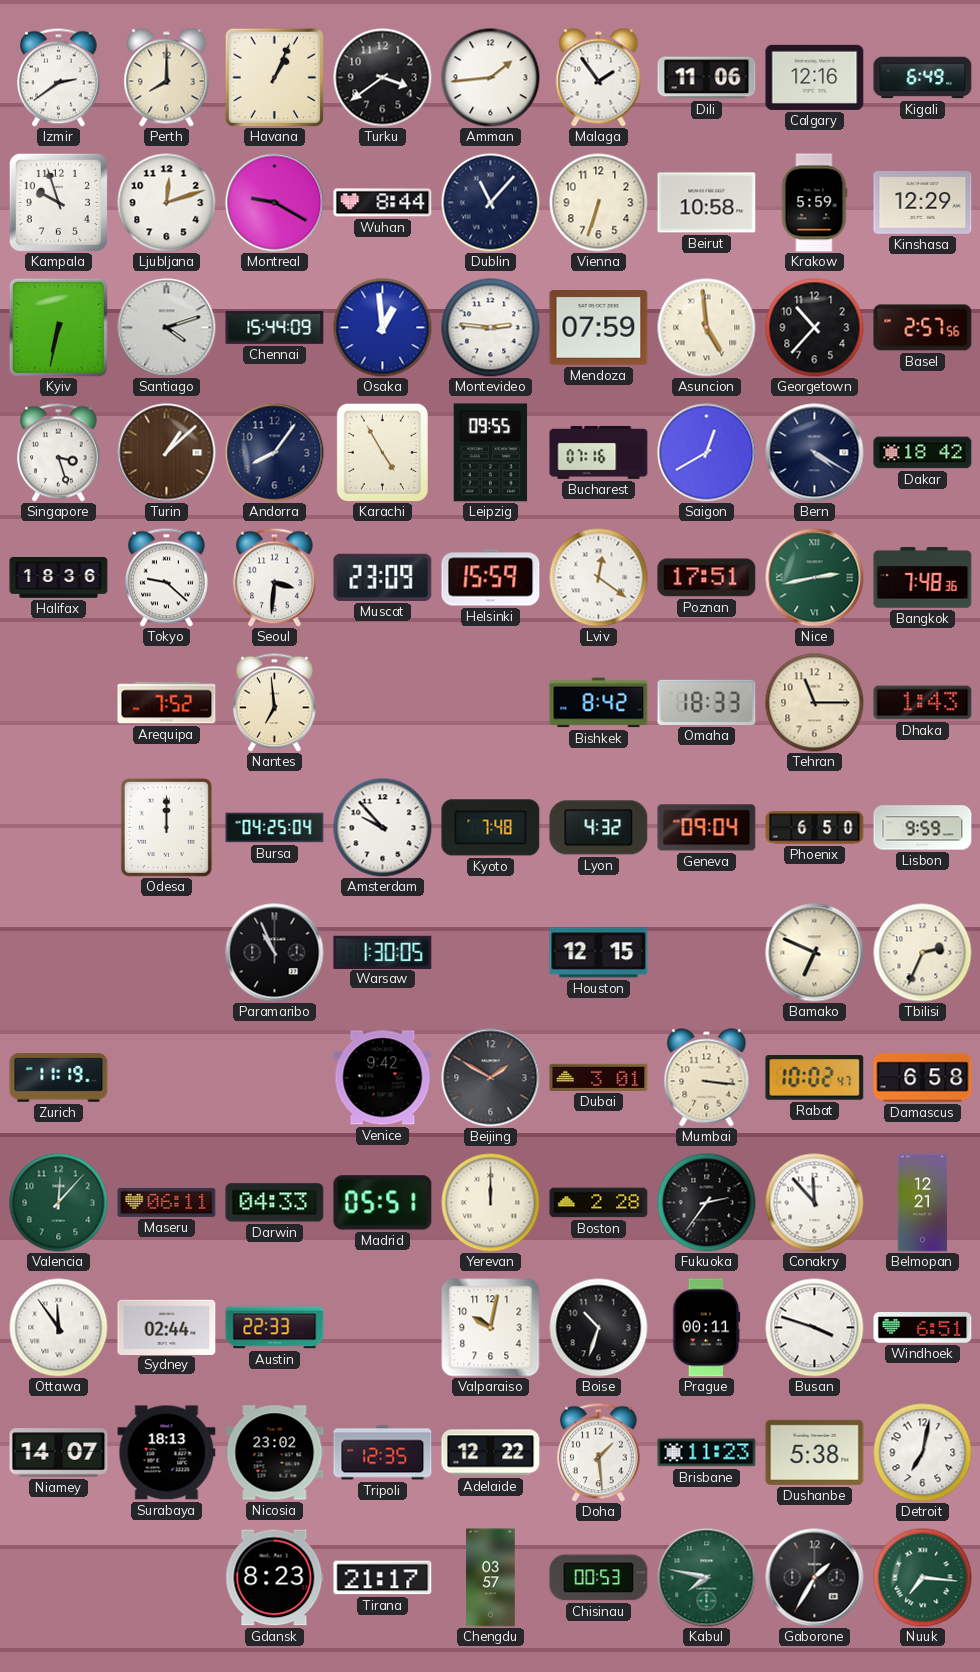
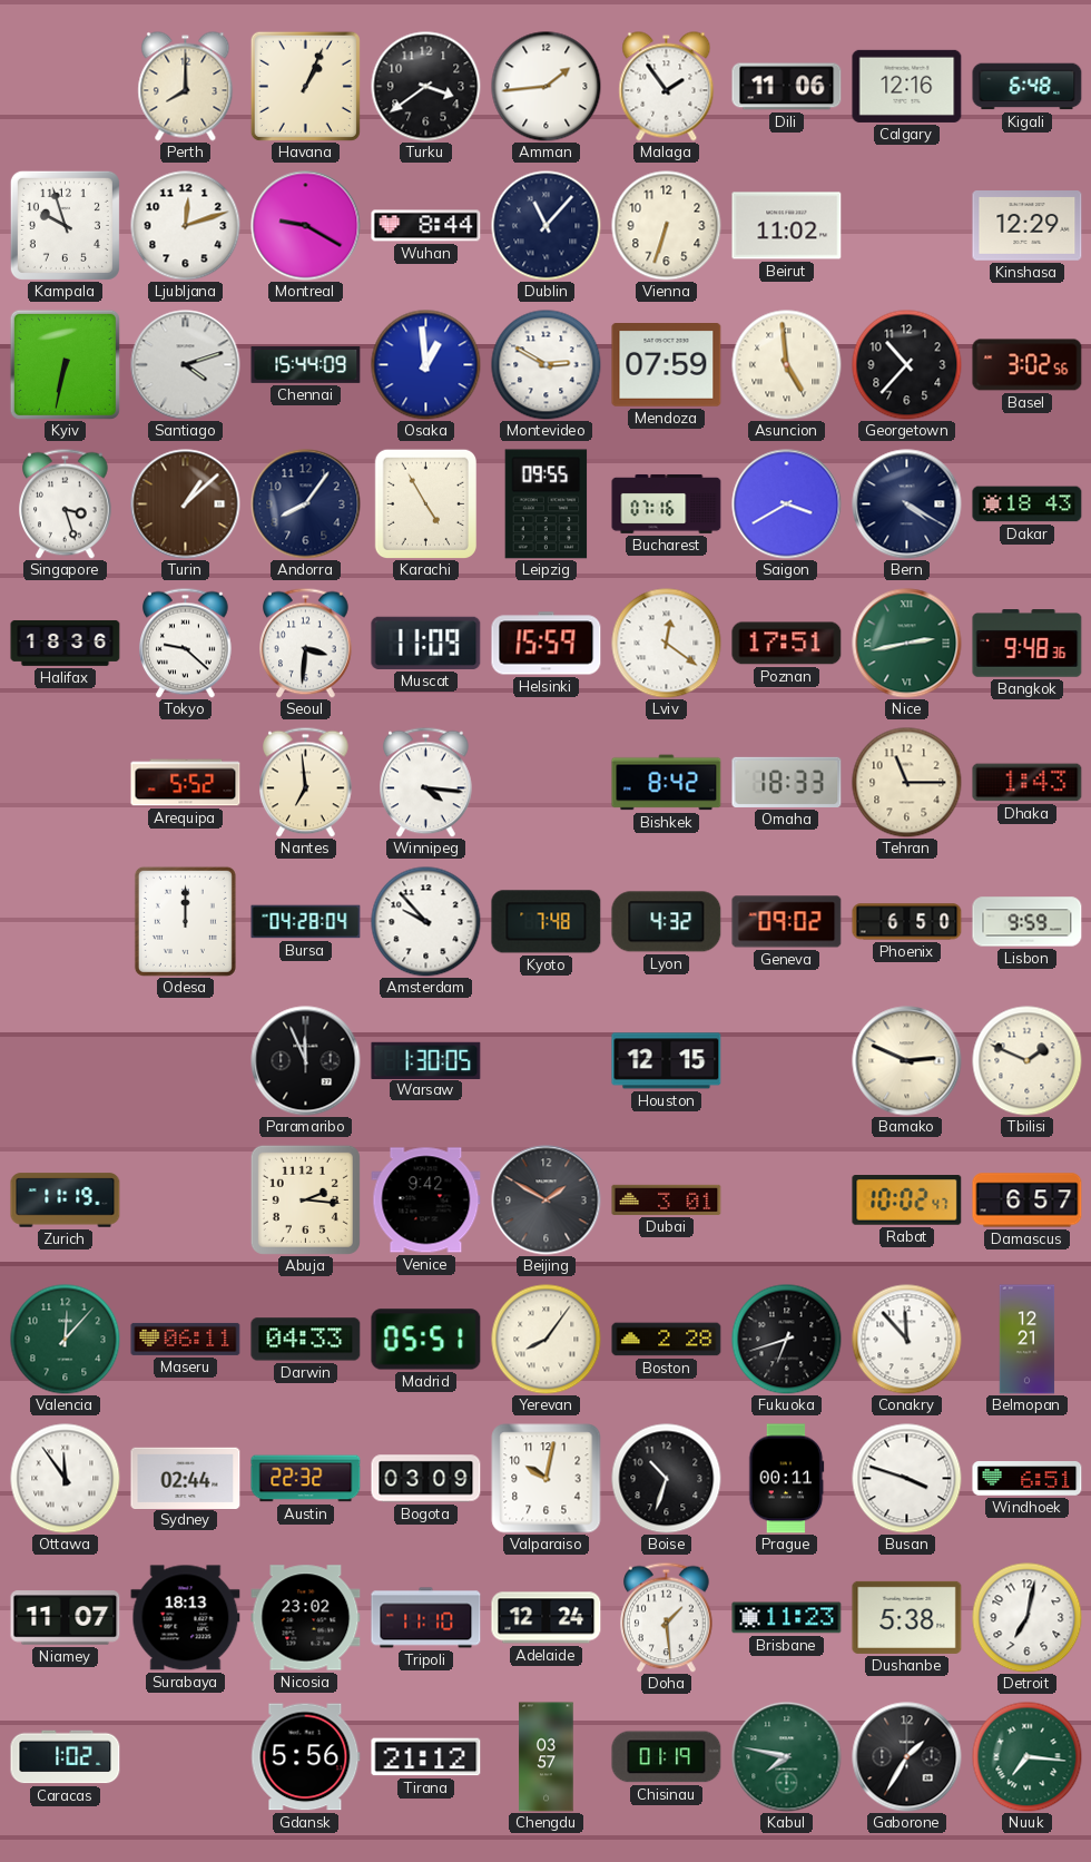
Izmir: 2:39 -> none (59, 77)
Kigali: 6:49 -> 6:48 (1028, 87)
Beirut: 10:58 -> 11:02 (787, 226)
Krakow: 5:59 -> none (814, 203)
Montevideo: 2:46 -> 2:50 (547, 365)
Basel: 2:57 -> 3:02 (1028, 365)
Saigon: 12:40 -> 3:40 (787, 504)
Dakar: 18:42 -> 18:43 (1028, 504)
Muscat: 23:09 -> 11:09 (426, 643)
Bangkok: 7:48 -> 9:48 (1028, 644)
Arequipa: 7:52 -> 5:52 (186, 783)
Winnipeg: none -> 4:16 (426, 782)
Bursa: 04:25 -> 04:28 (306, 922)
Geneva: 09:04 -> 09:02 (787, 922)
Paramaribo: 10:56 -> 11:56 (306, 1061)
Bamako: 6:49 -> 2:49 (907, 1061)
Tbilisi: 2:34 -> 1:49 (1028, 1061)
Abuja: none -> 2:16 (305, 1199)
Mumbai: 3:16 -> none (707, 1078)
Damascus: 6:58 -> 6:57 (1028, 1200)
Yerevan: 12:00 -> 8:06 (547, 1340)
Fukuoka: 2:36 -> 6:42 (787, 1340)
Austin: 22:33 -> 22:32 (306, 1479)
Bogota: none -> 03:09 (426, 1479)
Niamey: 14:07 -> 11:07 (66, 1618)
Tripoli: 12:35 -> 11:10 (426, 1618)
Adelaide: 12:22 -> 12:24 (547, 1618)
Caracas: none -> 1:02 (66, 1757)
Gdansk: 8:23 -> 5:56 (306, 1757)
Tirana: 21:17 -> 21:12 (426, 1757)
Chisinau: 00:53 -> 01:19 (667, 1757)
